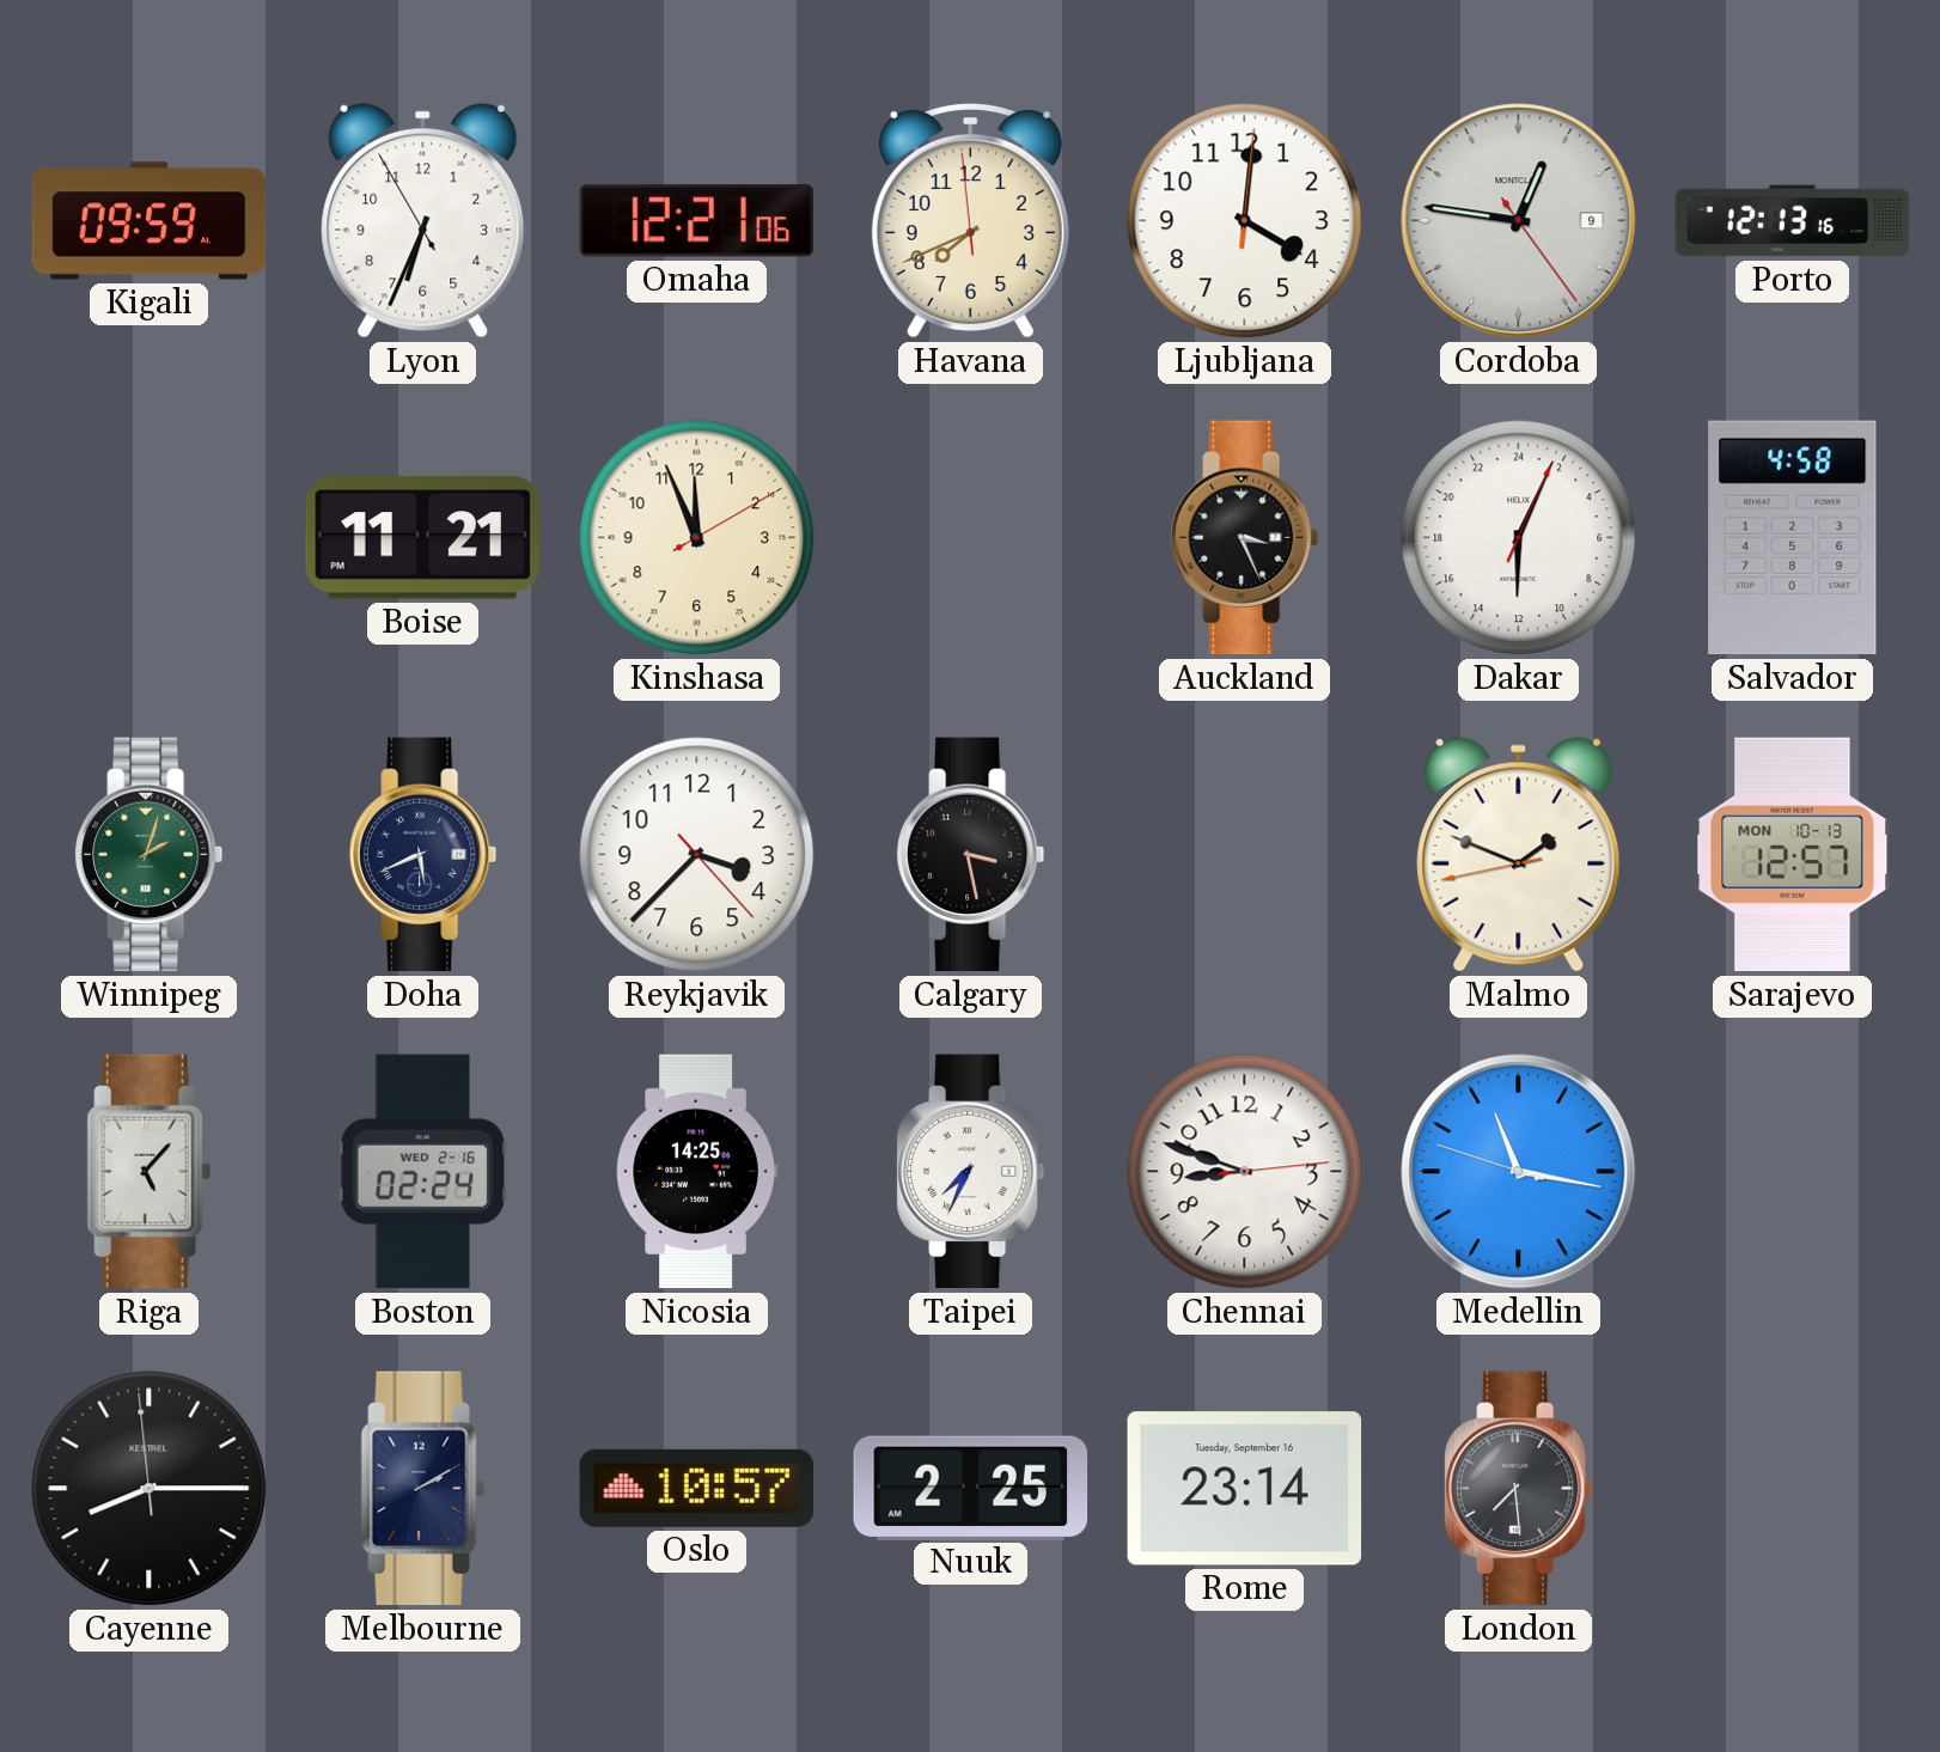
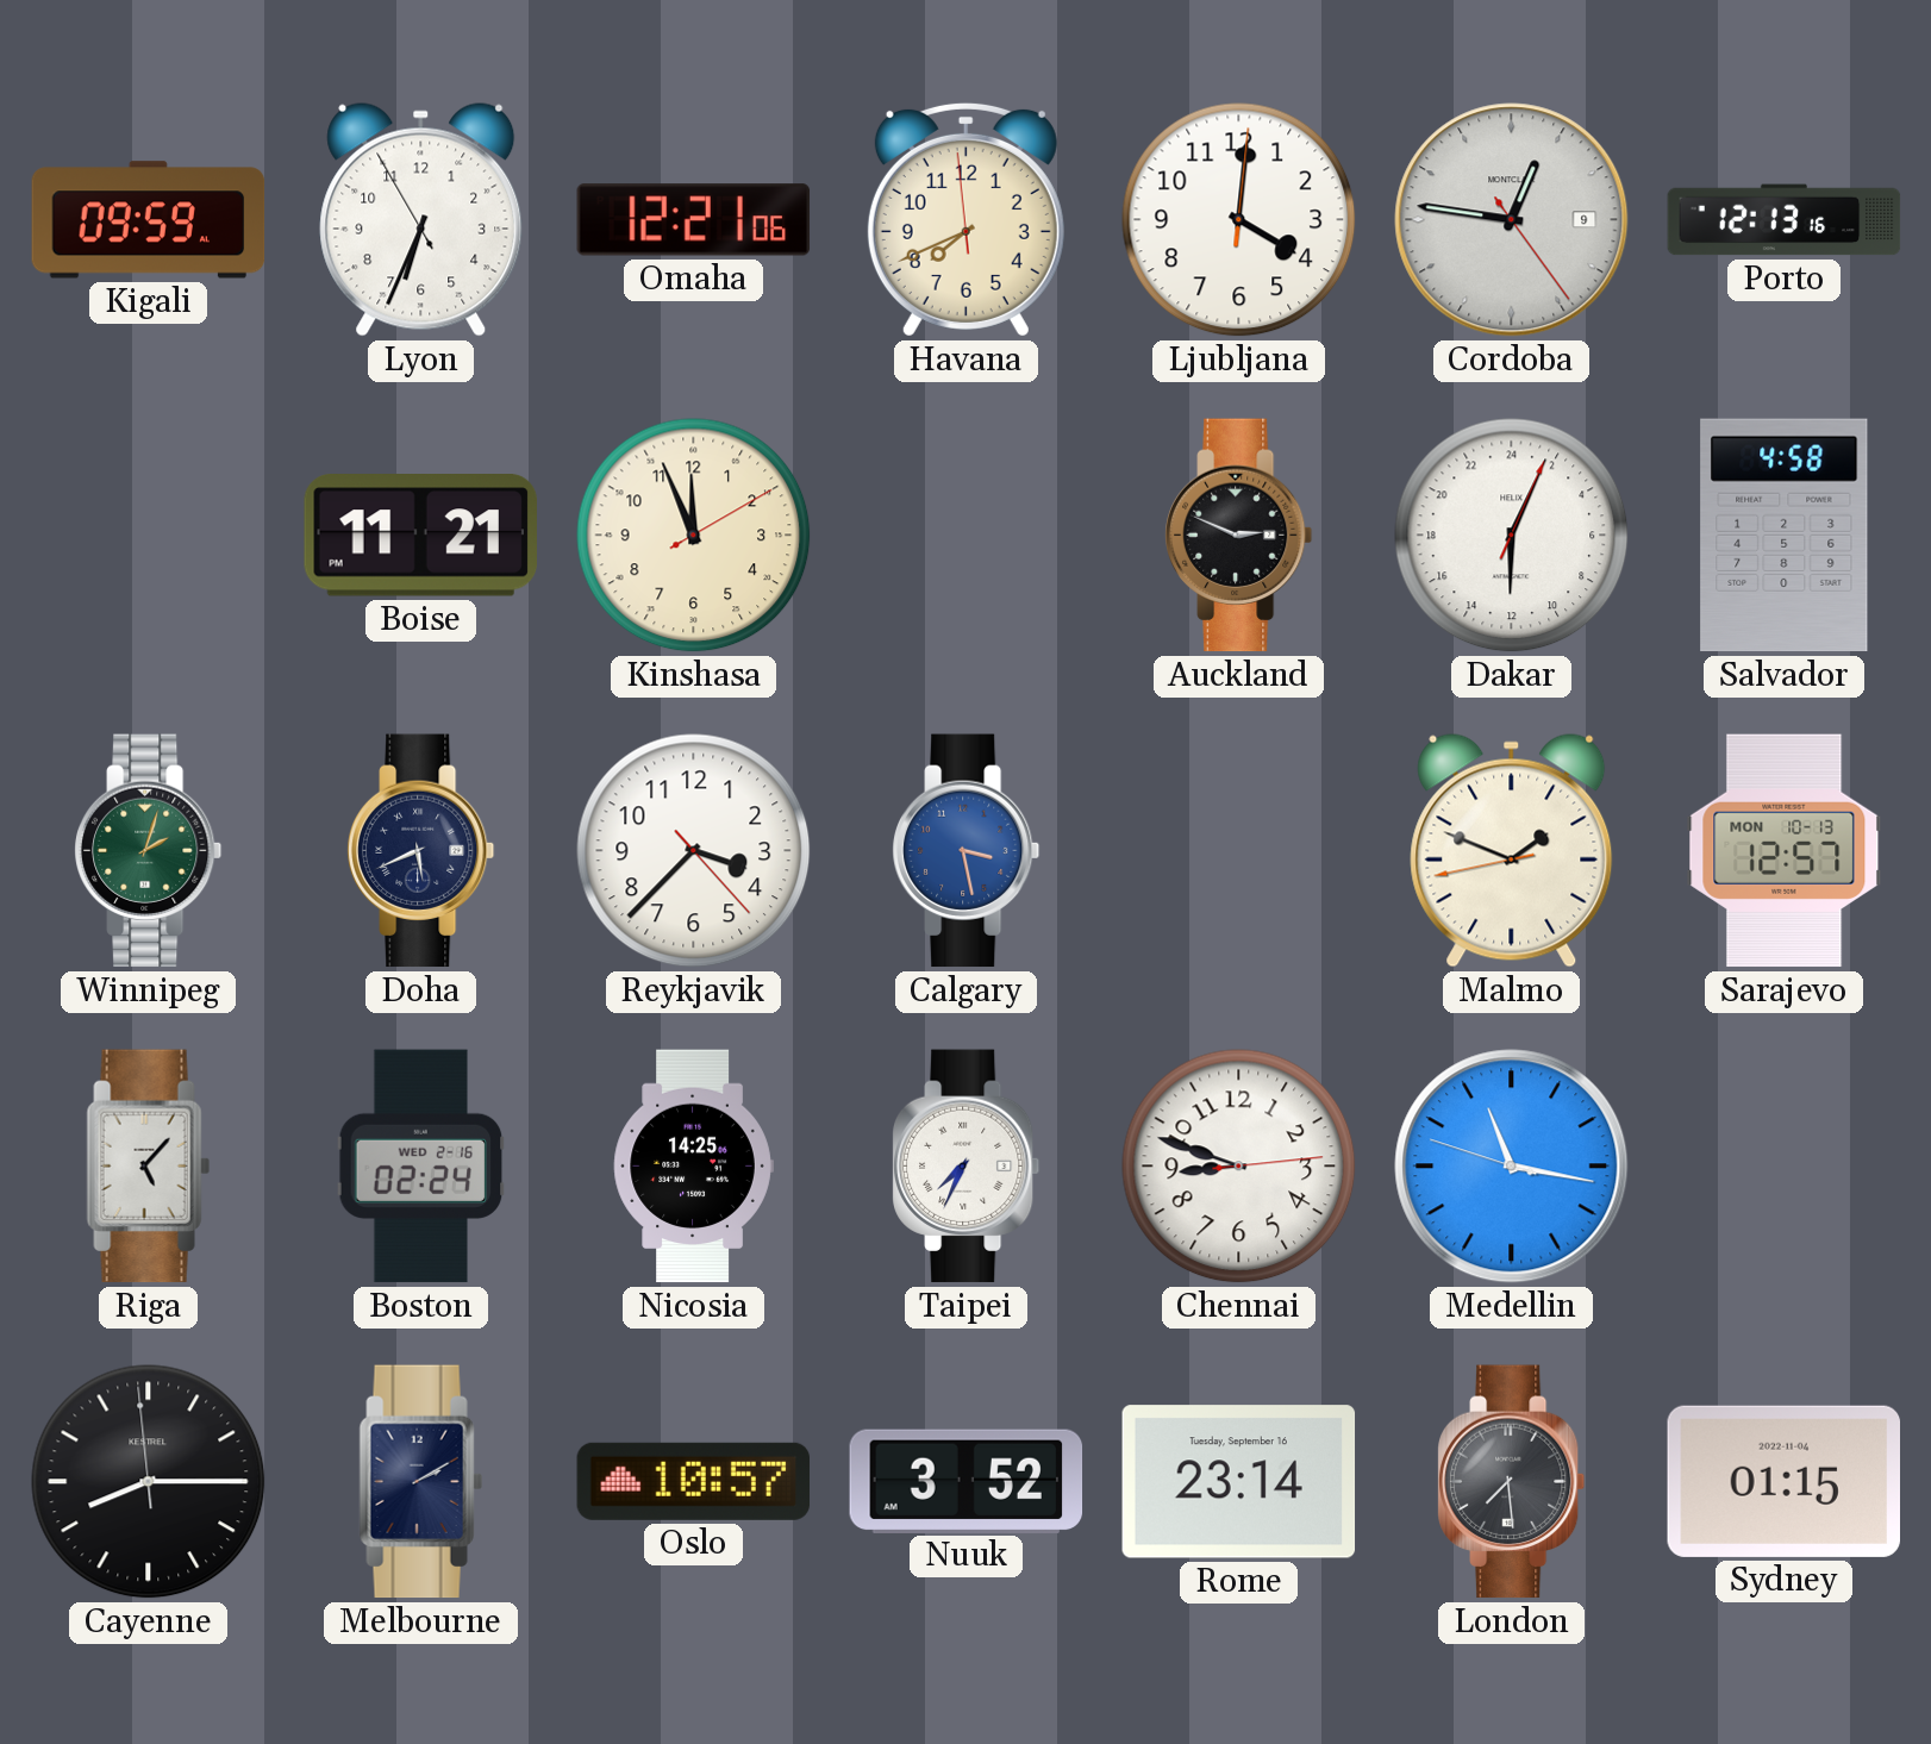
Auckland: 3:26 -> 2:49 (1239, 536)
Calgary dial: black -> blue (967, 851)
Nuuk: 2:25 -> 3:52 (967, 1481)
Sydney: none -> 01:15 (1783, 1481)
